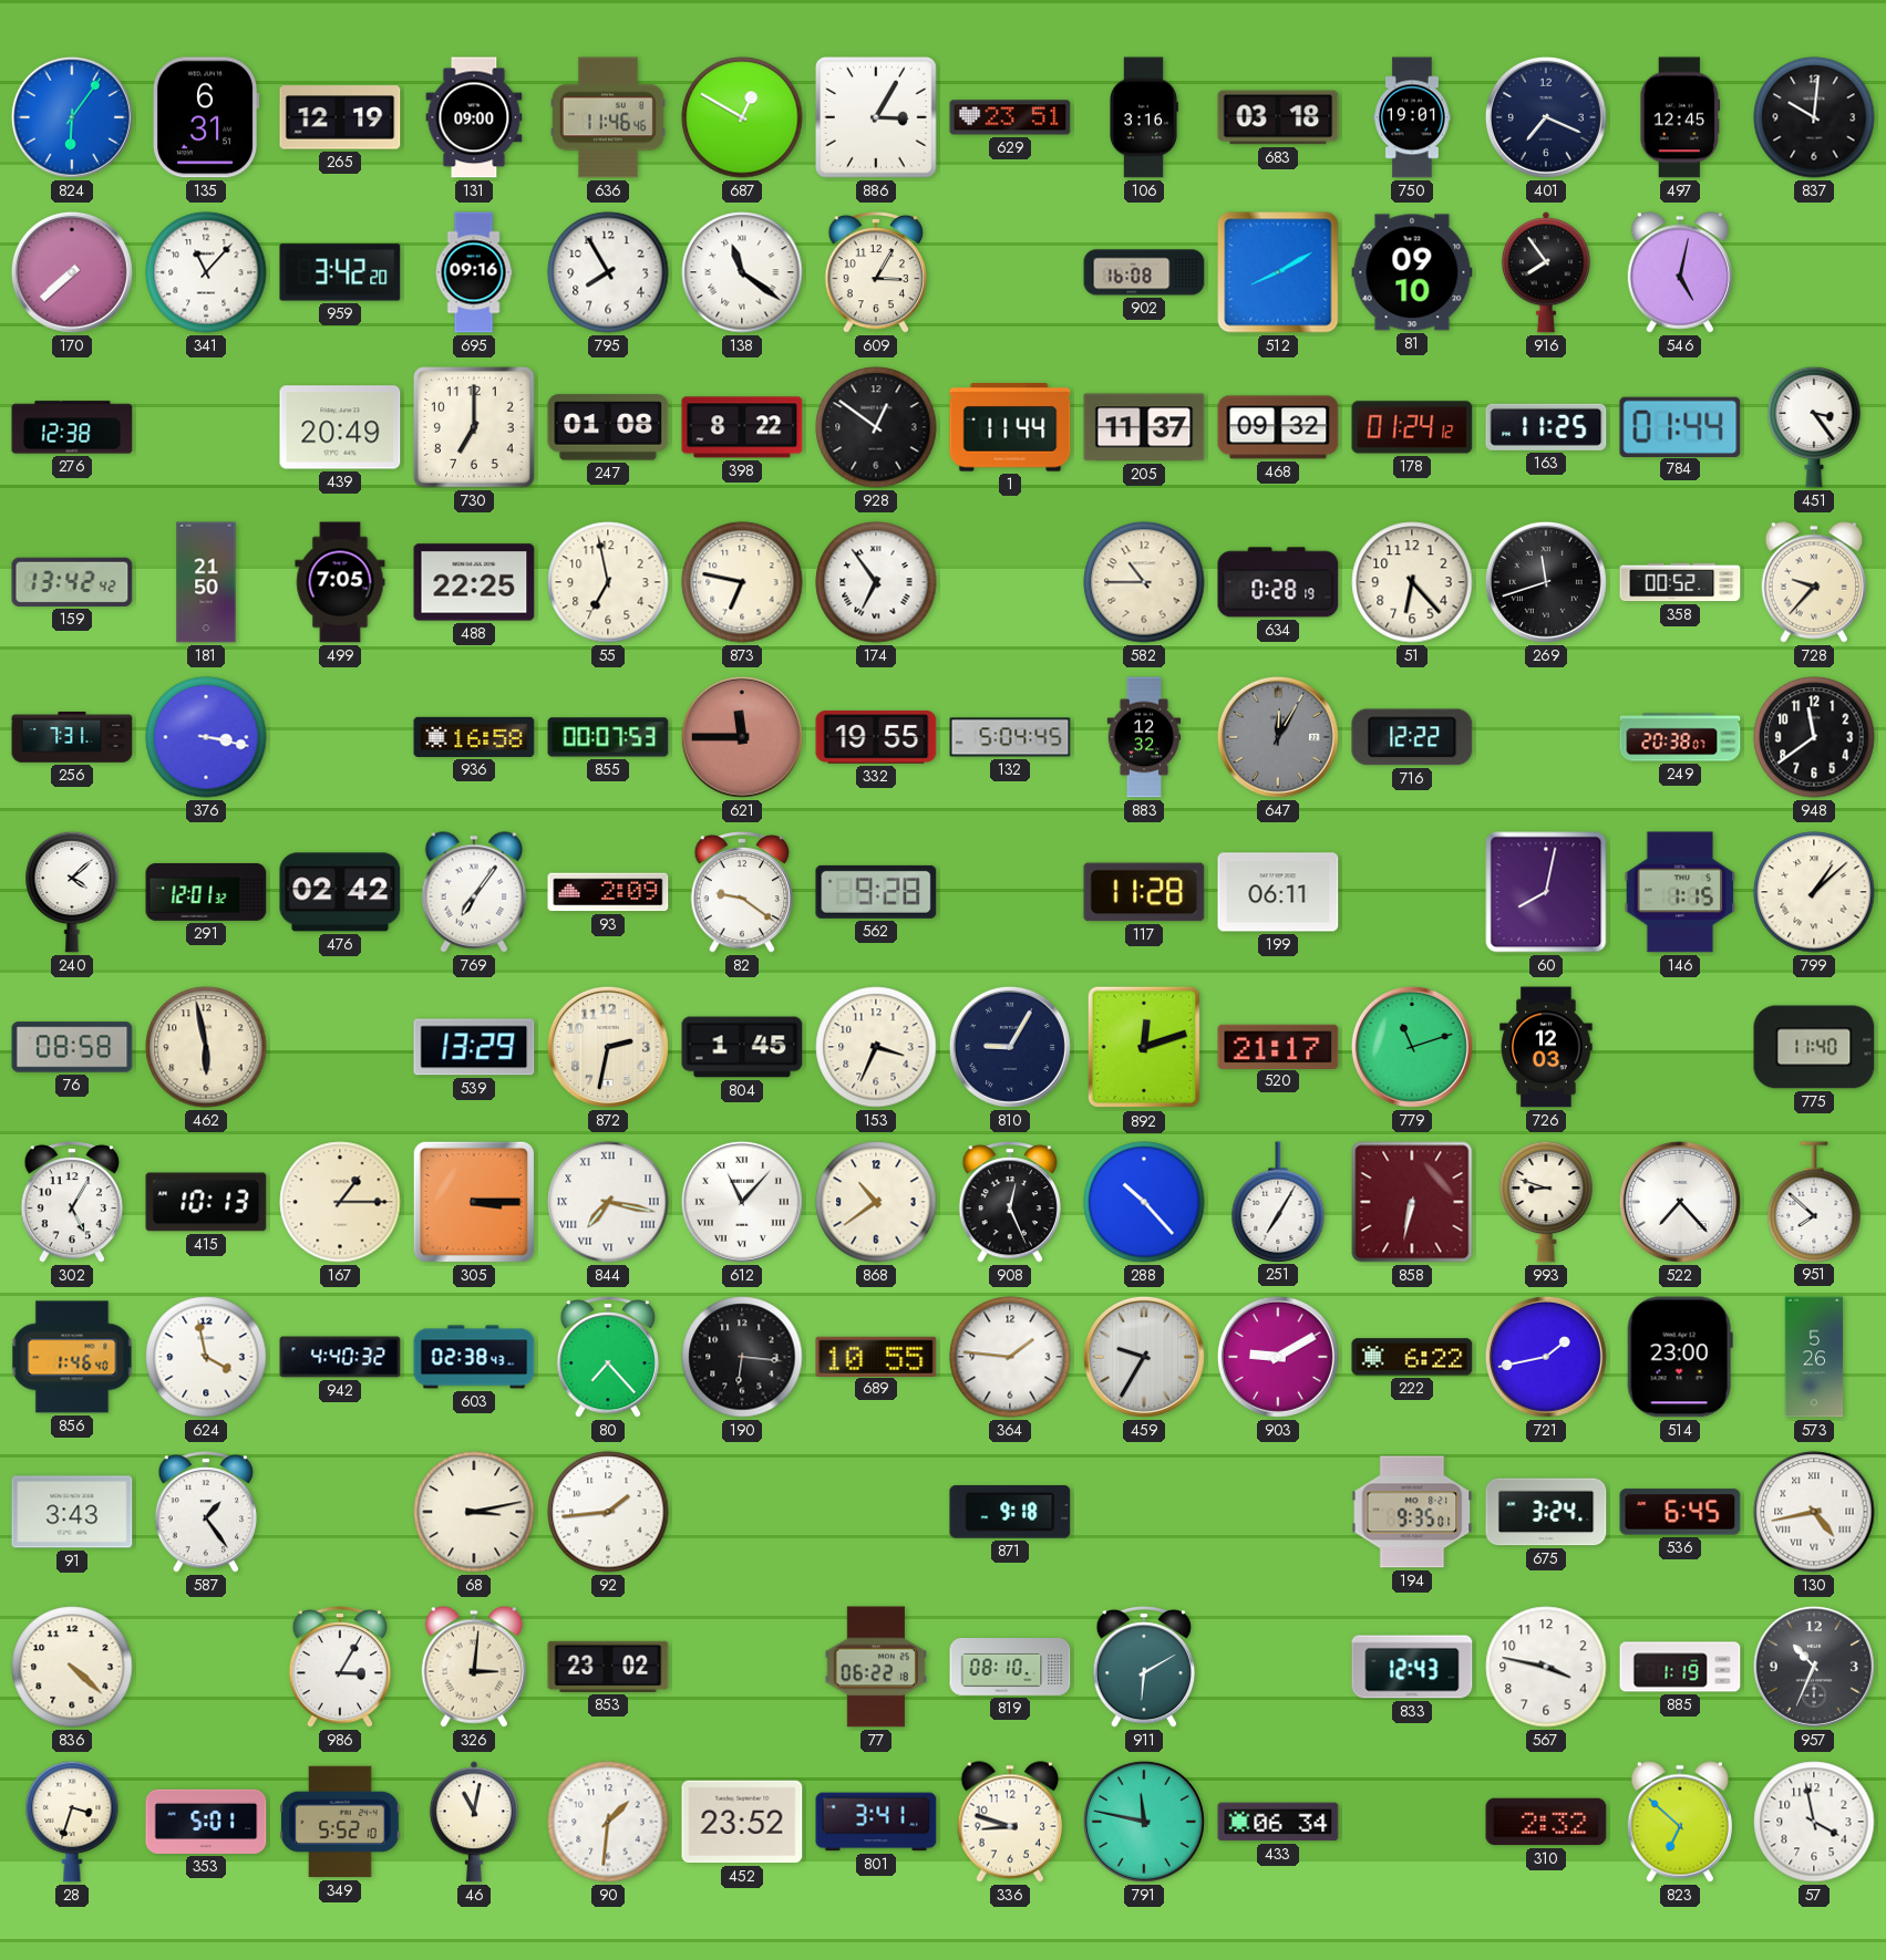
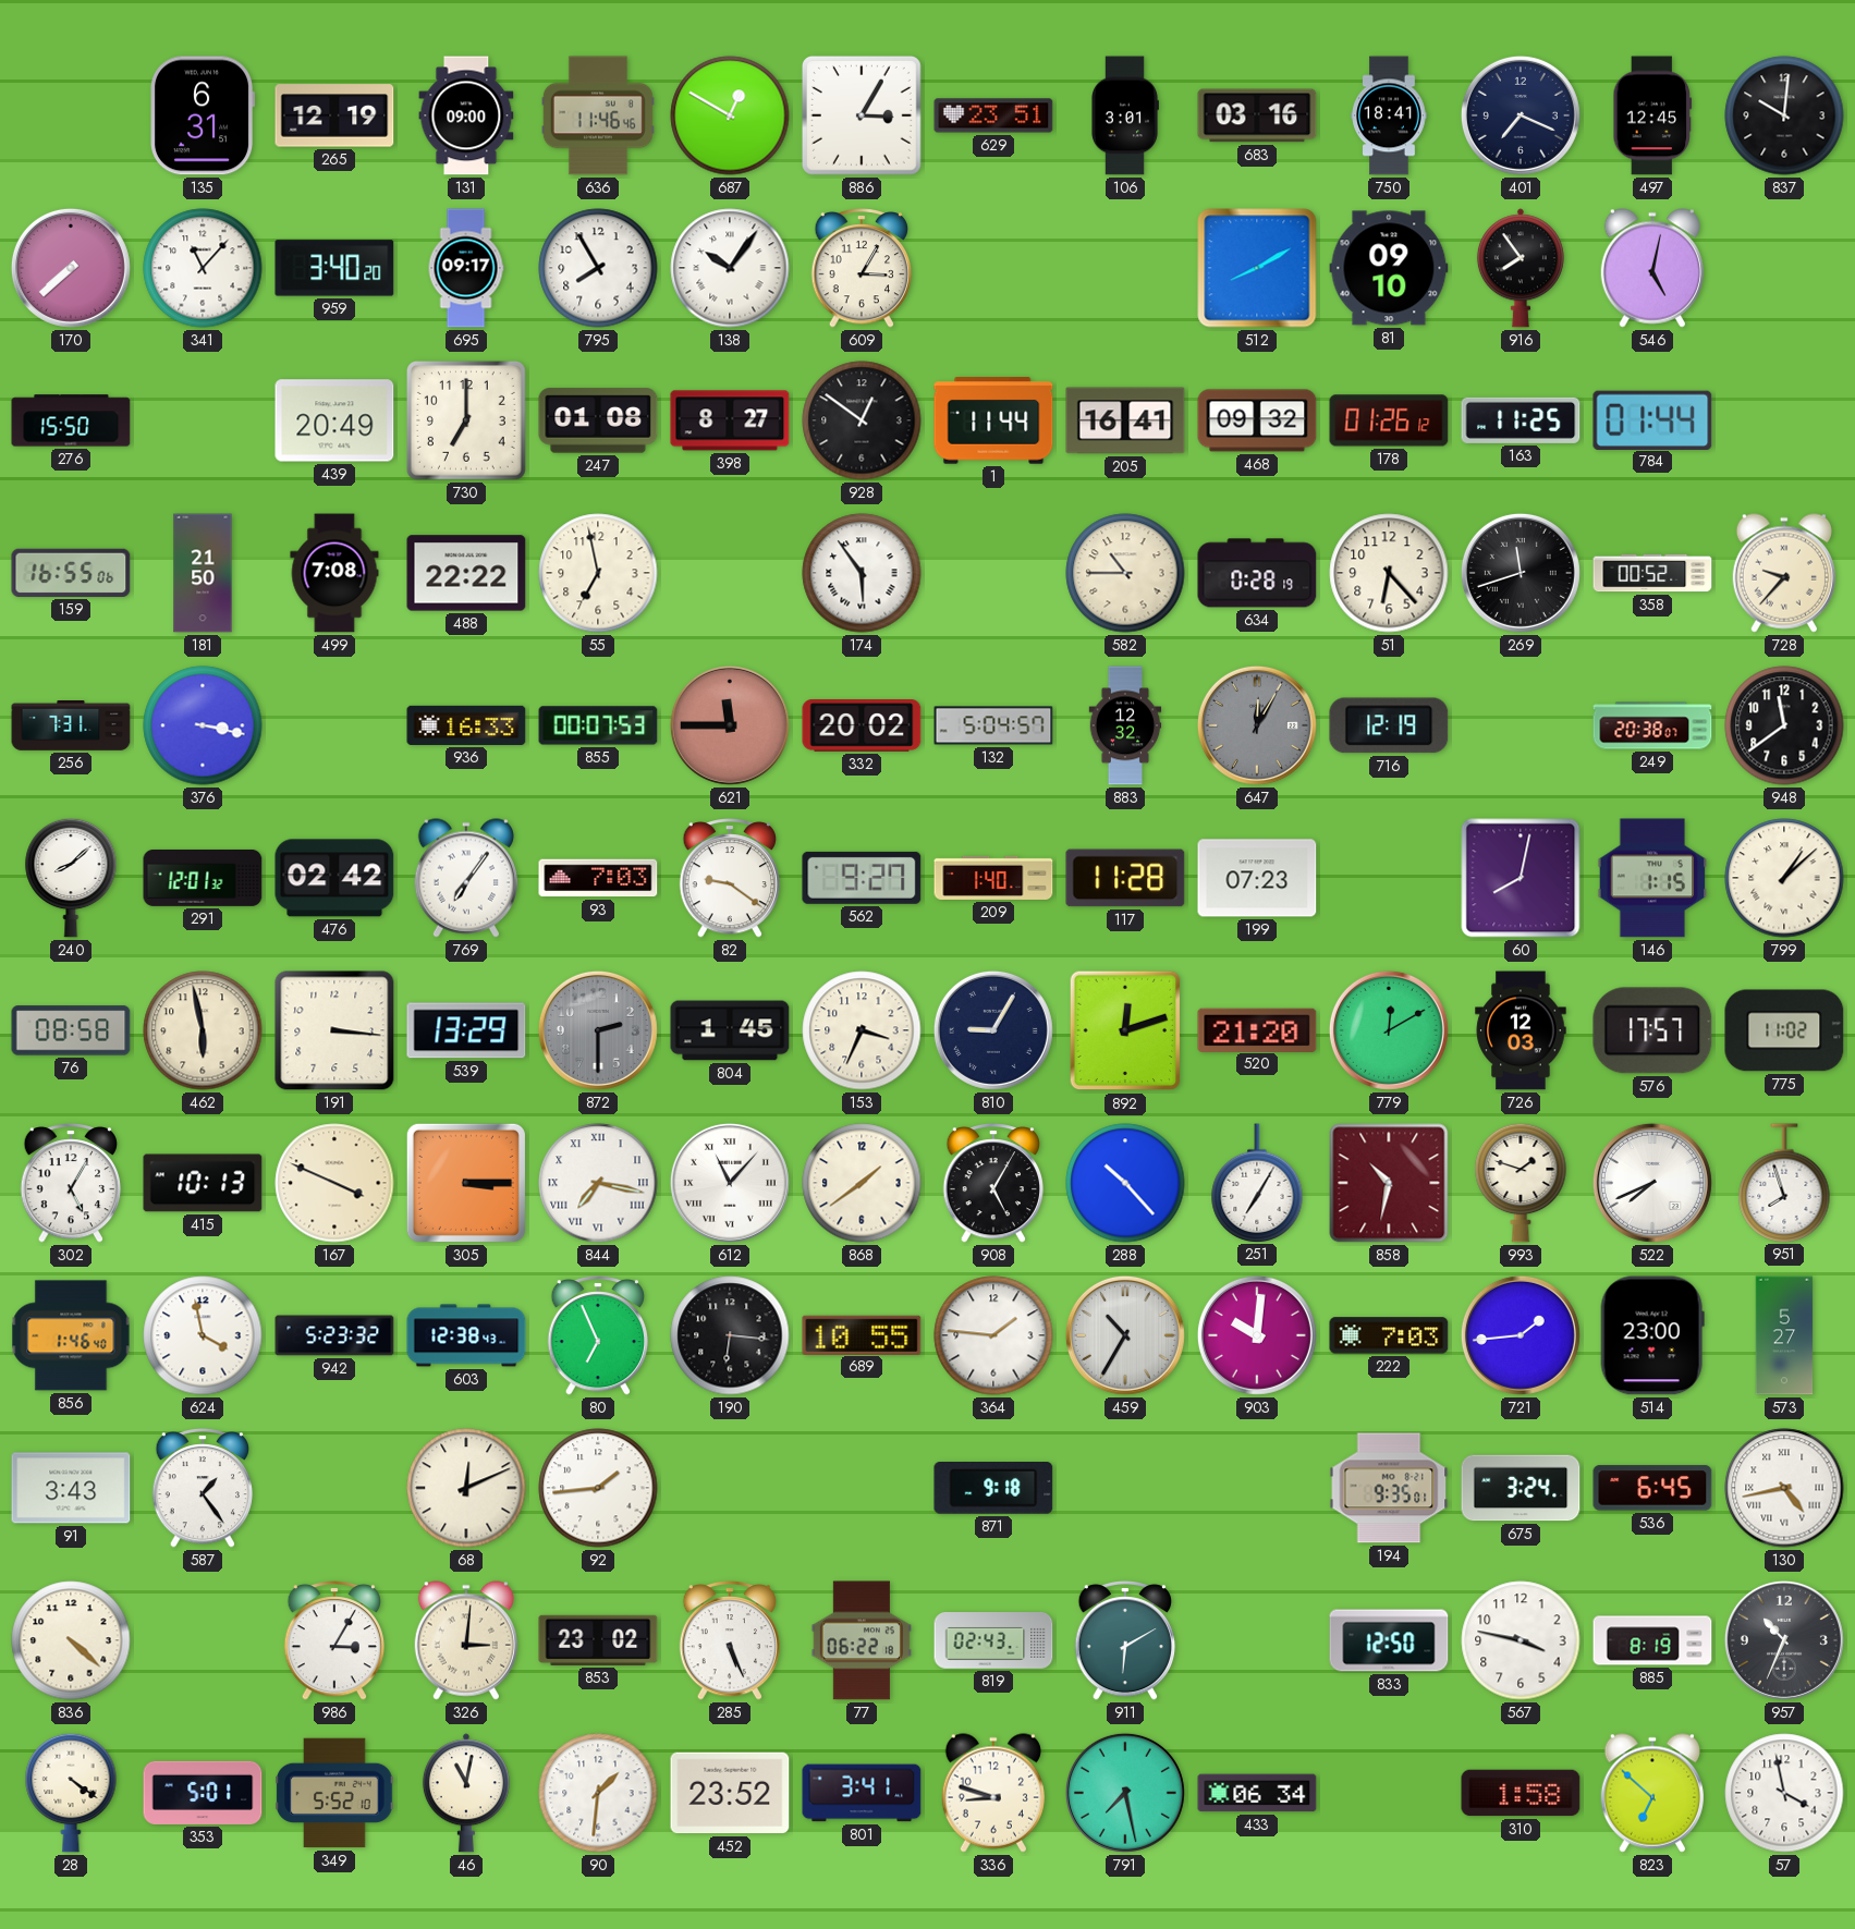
824: 6:06 -> none (72, 117)
106: 3:16 -> 3:01 (1125, 115)
683: 03:18 -> 03:16 (1257, 115)
750: 19:01 -> 18:41 (1389, 115)
959: 3:42 -> 3:40 (334, 268)
695: 09:16 -> 09:17 (466, 268)
138: 11:21 -> 10:06 (730, 268)
902: 16:08 -> none (1144, 272)
276: 12:38 -> 15:50 (71, 420)
398: 8:22 -> 8:27 (730, 420)
205: 11:37 -> 16:41 (1125, 420)
178: 01:24 -> 01:26 (1389, 420)
451: 3:24 -> none (1814, 427)
159: 13:42 -> 16:55 (71, 573)
499: 7:05 -> 7:08 (334, 573)
488: 22:25 -> 22:22 (466, 573)
873: 6:47 -> none (742, 582)
174: 6:54 -> 5:54 (862, 573)
936: 16:58 -> 16:33 (466, 725)
332: 19:55 -> 20:02 (862, 727)
132: 5:04:45 -> 5:04:57 (993, 725)
716: 12:22 -> 12:19 (1389, 725)
240: 4:08 -> 8:08 (71, 878)
93: 2:09 -> 7:03 (598, 878)
562: 9:28 -> 9:27 (862, 878)
209: none -> 1:40 (993, 878)
199: 06:11 -> 07:23 (1257, 878)
191: none -> 3:16 (334, 1030)
872: 2:32 -> 2:30 (598, 1030)
872 dial: cream -> grey (598, 1030)
520: 21:17 -> 21:20 (1257, 1029)
779: 11:12 -> 12:10 (1389, 1030)
576: none -> 17:57 (1652, 1030)
775: 11:40 -> 11:02 (1784, 1030)
167: 1:15 -> 3:49 (334, 1183)
868: 10:39 -> 1:39 (862, 1183)
908: 12:26 -> 5:05 (993, 1183)
858: 6:32 -> 10:32 (1389, 1183)
993: 8:48 -> 1:48 (1521, 1183)
522: 7:23 -> 7:41 (1652, 1183)
951: 7:52 -> 7:57 (1784, 1183)
942: 4:40 -> 5:23 (334, 1335)
603: 02:38 -> 12:38 (466, 1335)
80: 7:23 -> 6:56 (598, 1335)
459: 9:35 -> 10:35 (1125, 1335)
903: 9:10 -> 10:01 (1257, 1335)
222: 6:22 -> 7:03 (1389, 1335)
721: 1:43 -> 1:44 (1521, 1335)
573: 5:26 -> 5:27 (1784, 1335)
68: 3:13 -> 12:11 (466, 1488)
285: none -> 5:26 (730, 1640)
819: 08:10 -> 02:43 (993, 1641)
833: 12:43 -> 12:50 (1389, 1640)
885: 1:19 -> 8:19 (1652, 1640)
28: 3:33 -> 4:21 (71, 1793)
791: 11:47 -> 7:28 (1125, 1793)
310: 2:32 -> 1:58 (1521, 1793)
